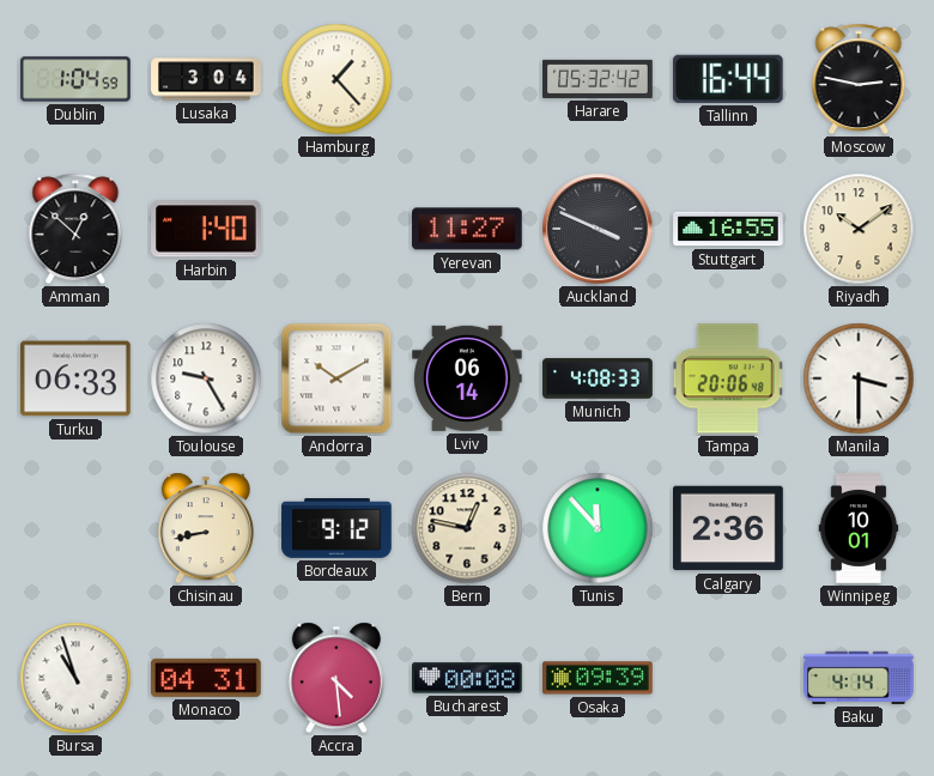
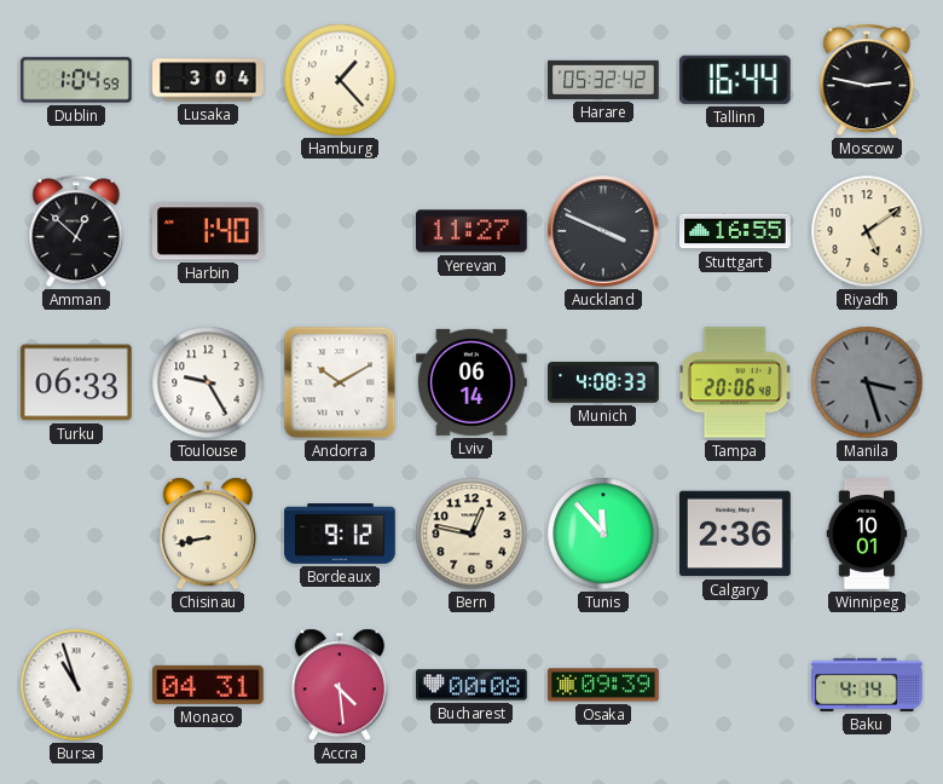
Riyadh: 10:09 -> 5:09 (867, 231)
Manila: 3:30 -> 3:27 (867, 382)
Manila dial: white -> grey (867, 382)
